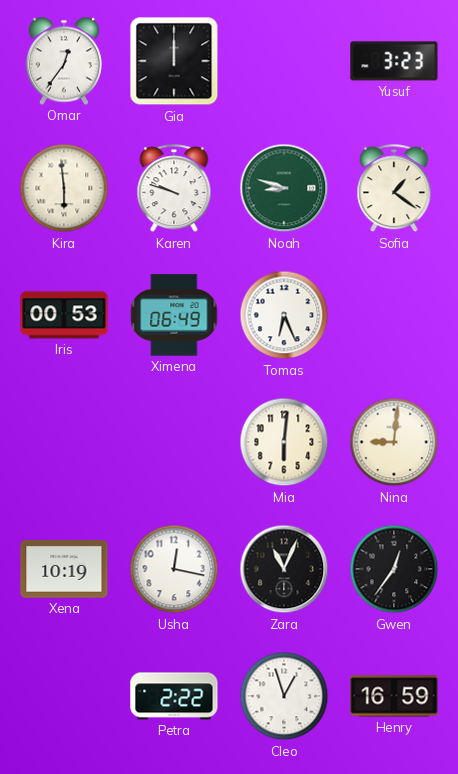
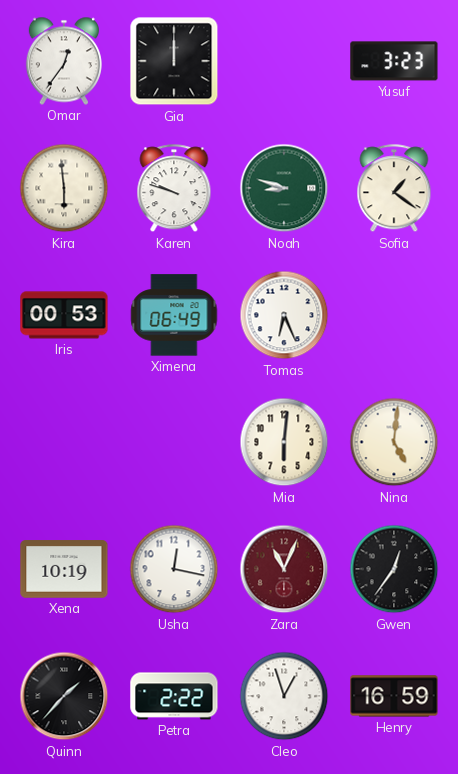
Nina: 9:01 -> 5:01 (394, 442)
Zara dial: black -> burgundy (284, 569)
Quinn: none -> 1:37 (64, 696)
